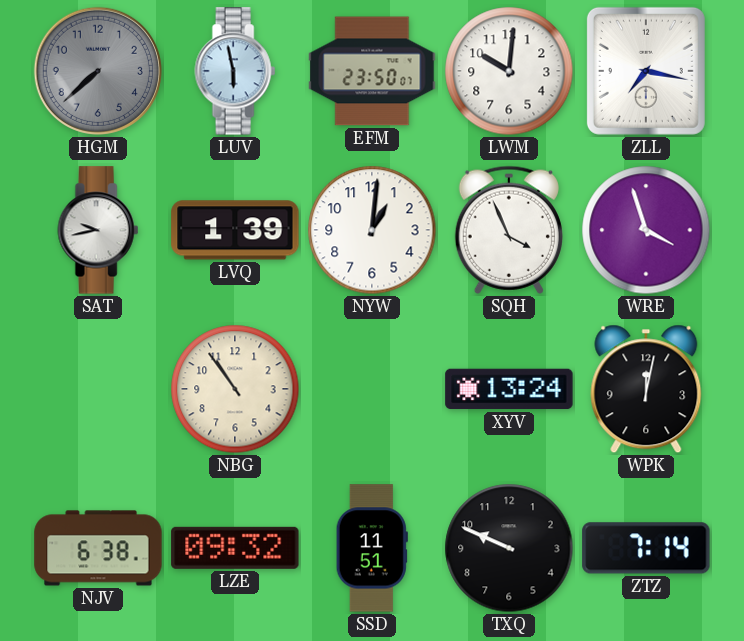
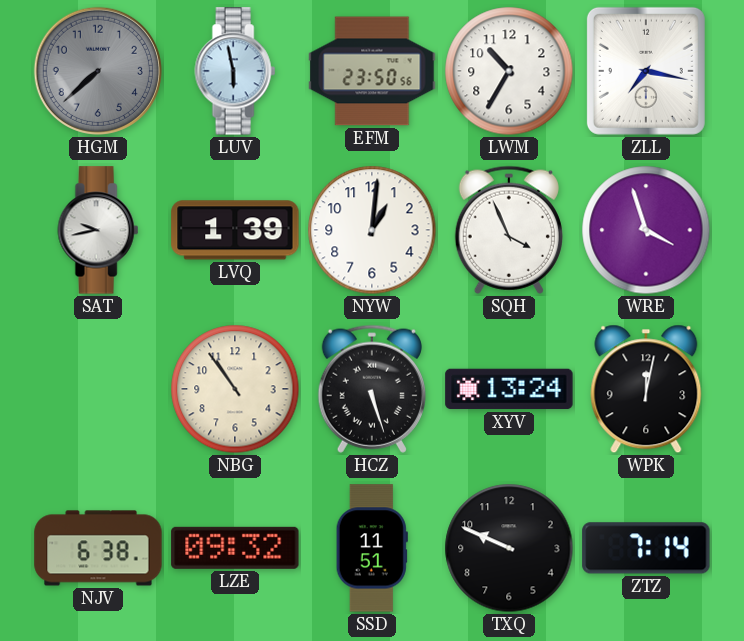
EFM: 23:50:07 -> 23:50:56 (372, 71)
LWM: 10:01 -> 10:35 (509, 71)
HCZ: none -> 5:27 (372, 389)
